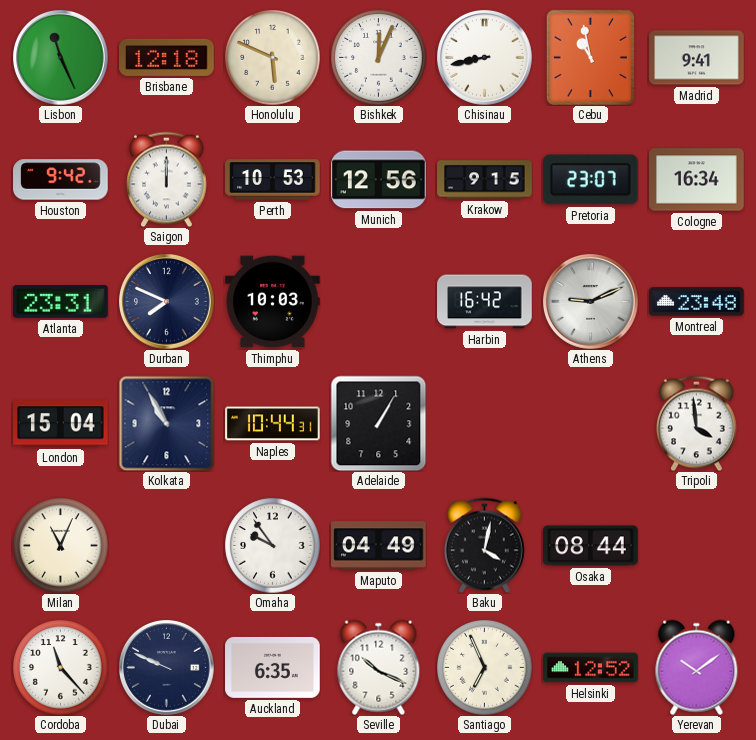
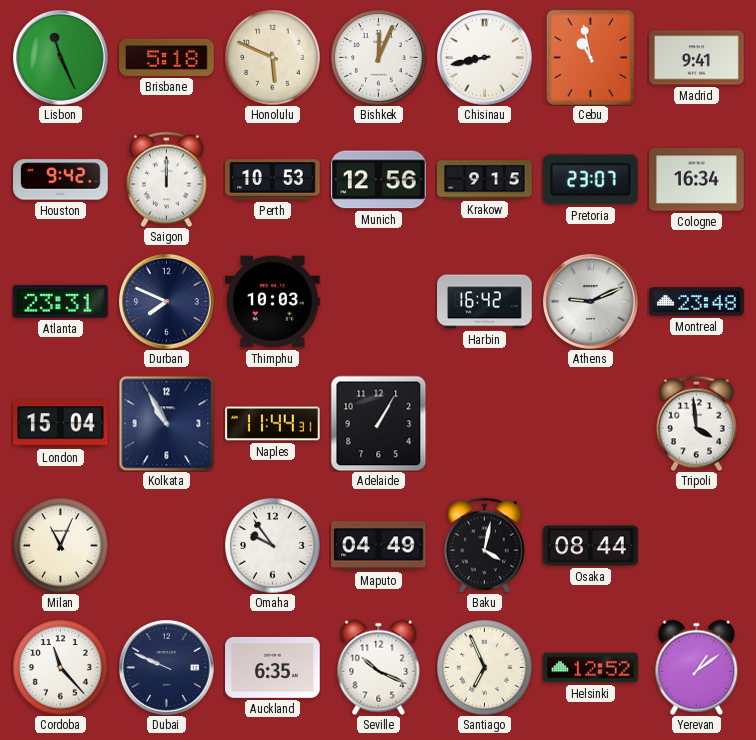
Brisbane: 12:18 -> 5:18 (167, 57)
Naples: 10:44 -> 11:44 (273, 424)
Yerevan: 10:09 -> 1:09 (697, 667)
